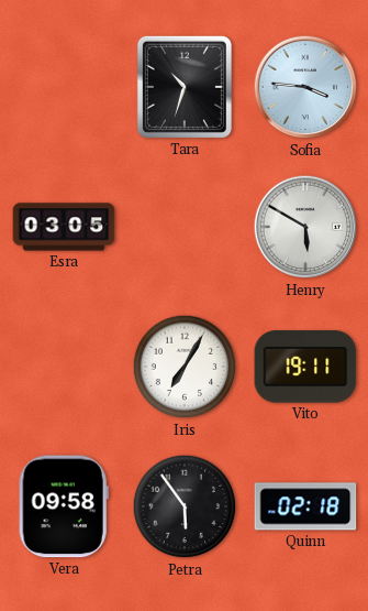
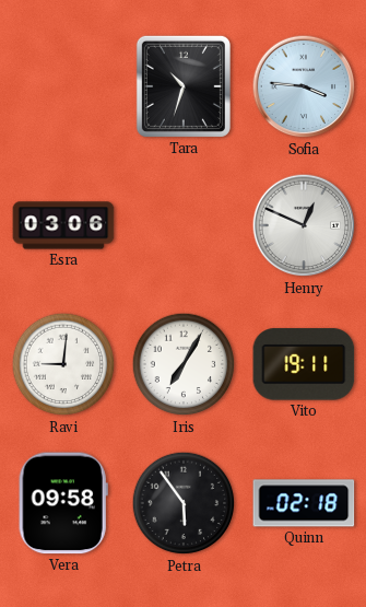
Esra: 03:05 -> 03:06 (63, 225)
Henry: 5:50 -> 12:49 (304, 225)
Ravi: none -> 9:01 (63, 364)
